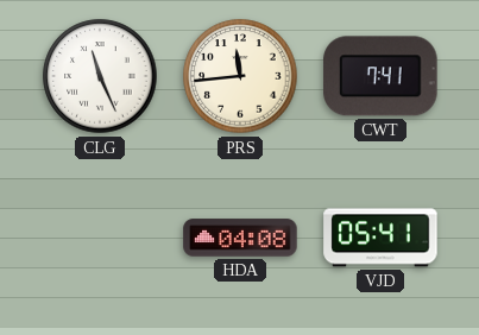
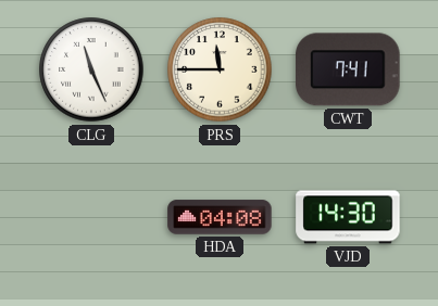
PRS: 11:44 -> 11:45 (220, 69)
VJD: 05:41 -> 14:30 (348, 217)
